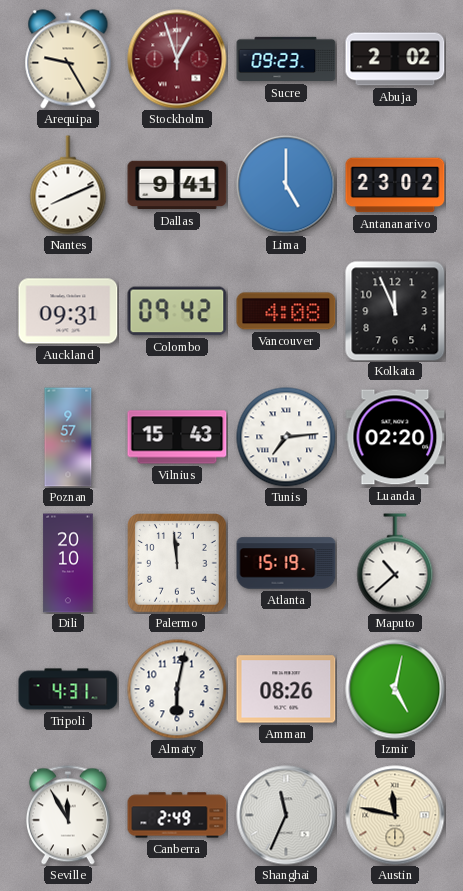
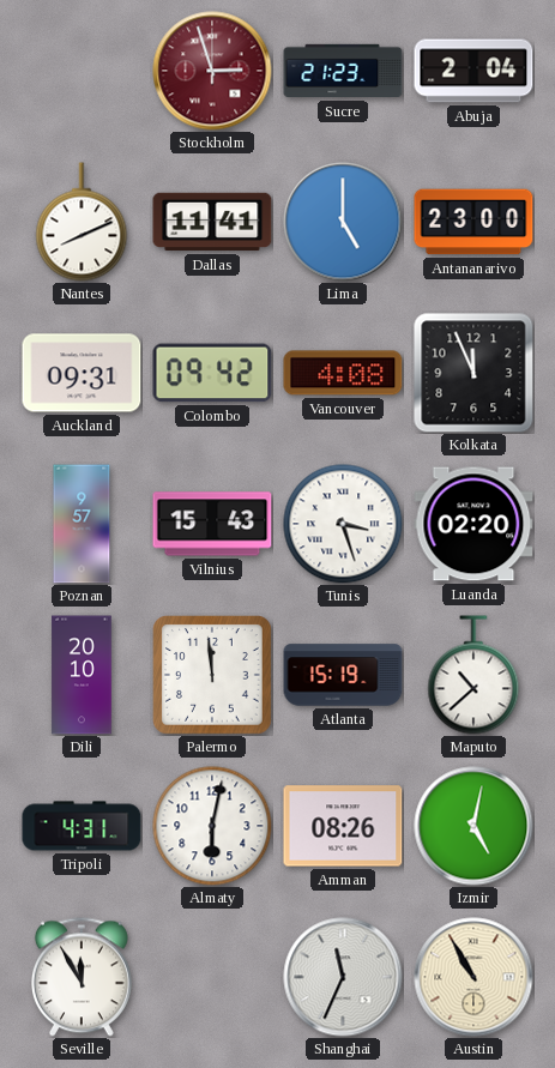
Arequipa: 9:25 -> none (68, 59)
Stockholm: 12:57 -> 2:57 (212, 71)
Sucre: 09:23 -> 21:23 (343, 71)
Abuja: 2:02 -> 2:04 (473, 71)
Dallas: 9:41 -> 11:41 (212, 222)
Antananarivo: 23:02 -> 23:00 (473, 222)
Tunis: 7:14 -> 3:27 (343, 524)
Canberra: 2:49 -> none (177, 815)
Austin: 11:47 -> 10:55 (473, 977)
